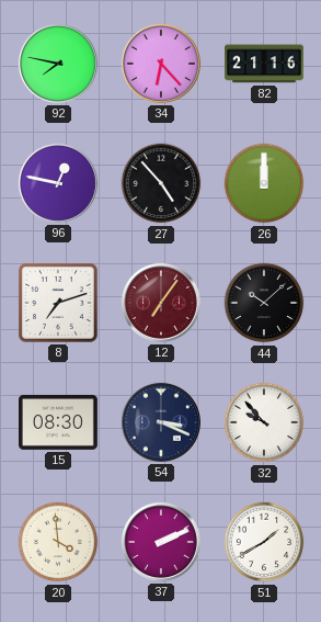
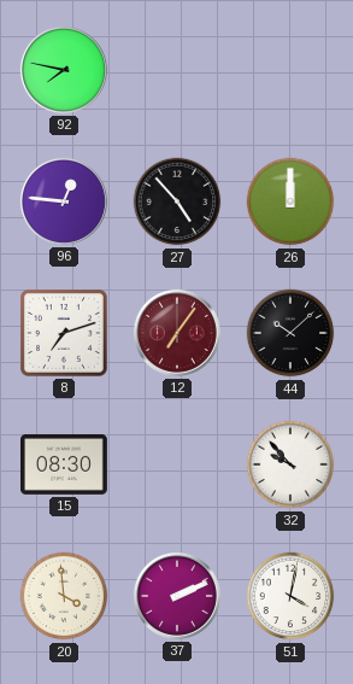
34: 6:23 -> none (161, 64)
82: 21:16 -> none (265, 64)
96: 12:47 -> 12:46 (64, 201)
54: 3:19 -> none (161, 422)
51: 1:40 -> 4:02 (290, 596)
